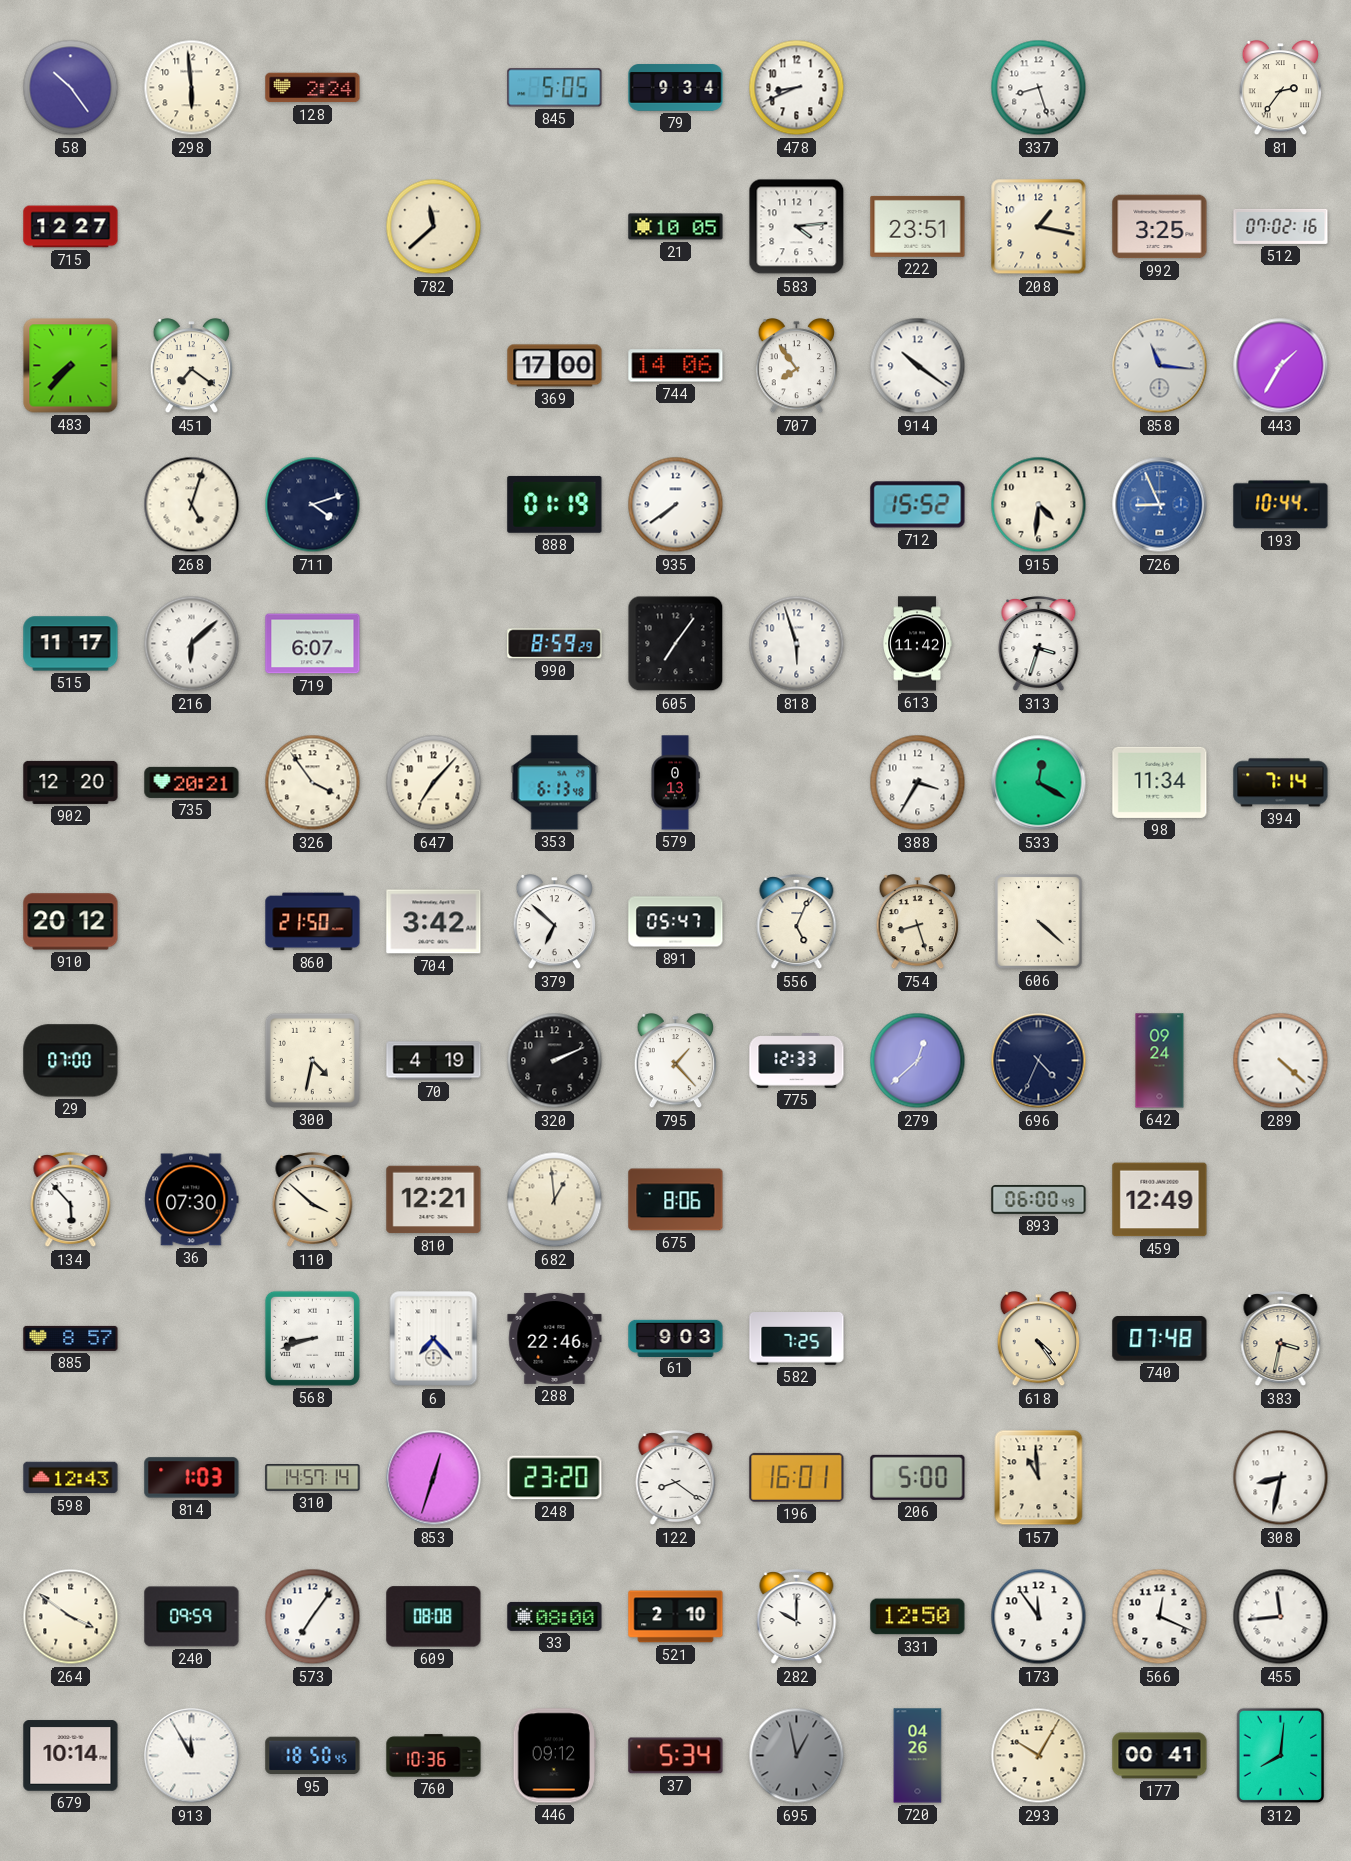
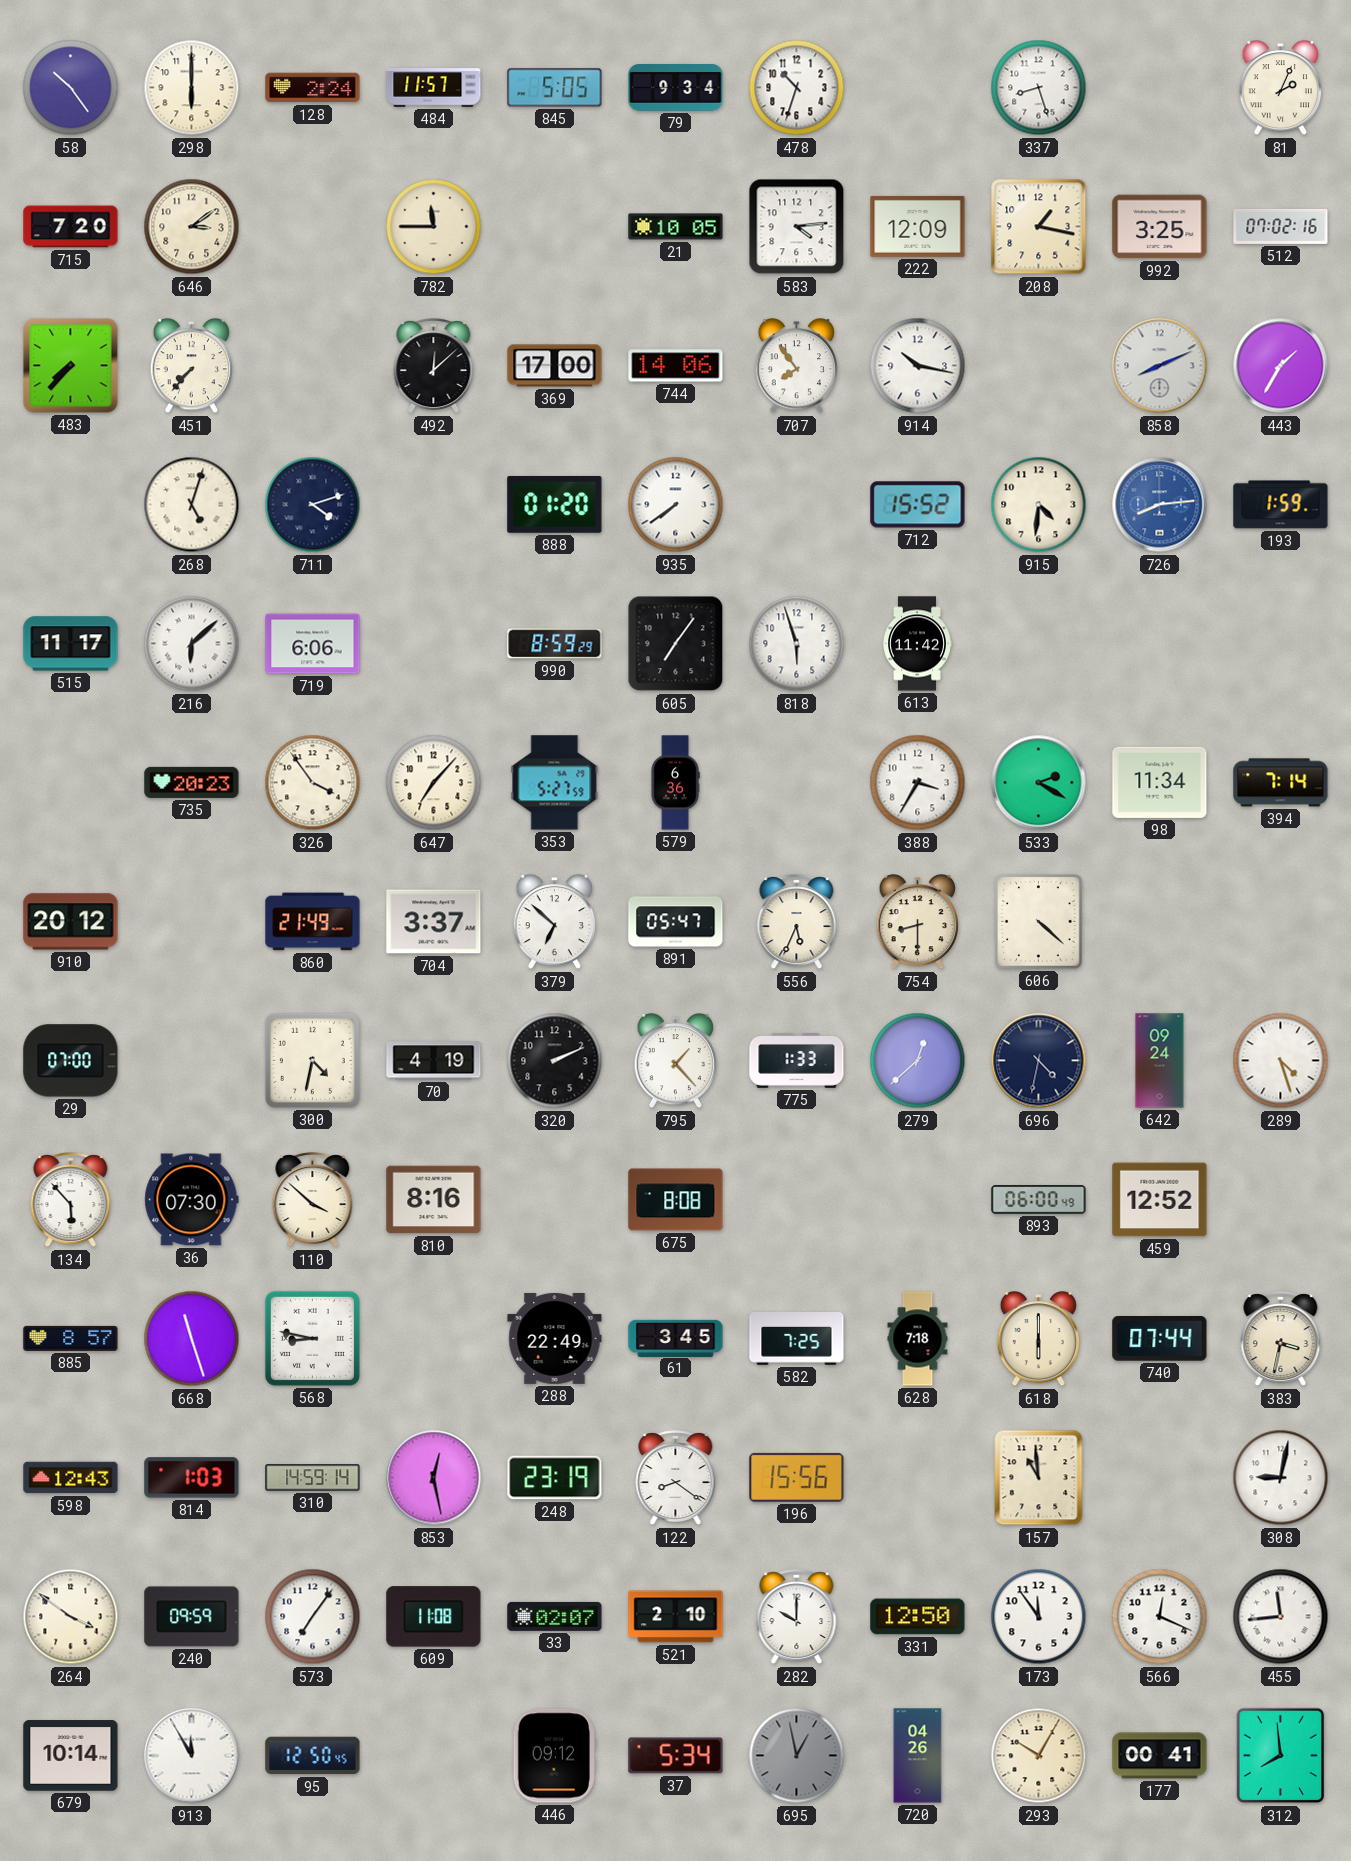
298: 5:59 -> 6:00 (192, 88)
484: none -> 11:57 (434, 88)
478: 8:41 -> 10:33 (797, 88)
81: 2:36 -> 2:04 (1280, 89)
715: 12:27 -> 7:20 (71, 227)
646: none -> 3:09 (192, 227)
782: 11:38 -> 11:45 (434, 227)
222: 23:51 -> 12:09 (918, 226)
451: 7:21 -> 7:37 (191, 367)
492: none -> 12:08 (434, 366)
914: 10:21 -> 10:17 (918, 366)
858: 11:16 -> 8:11 (1160, 366)
888: 01:19 -> 01:20 (555, 504)
726: 8:56 -> 8:14 (1160, 505)
193: 10:44 -> 1:59 (1281, 505)
719: 6:07 -> 6:06 (313, 644)
313: 3:33 -> none (1039, 644)
902: 12:20 -> none (71, 782)
735: 20:21 -> 20:23 (192, 782)
353: 6:13 -> 5:27 (555, 783)
579: 0:13 -> 6:36 (675, 783)
533: 12:20 -> 2:20 (1039, 783)
860: 21:50 -> 21:49 (313, 922)
704: 3:42 -> 3:37 (434, 922)
556: 5:04 -> 5:34 (797, 922)
754: 8:27 -> 8:30 (917, 923)
775: 12:33 -> 1:33 (797, 1061)
696: 4:34 -> 4:32 (1039, 1061)
289: 4:22 -> 4:27 (1281, 1061)
810: 12:21 -> 8:16 (434, 1200)
682: 12:59 -> none (555, 1200)
675: 8:06 -> 8:08 (676, 1200)
459: 12:49 -> 12:52 (1160, 1200)
668: none -> 11:27 (192, 1339)
568: 8:42 -> 8:47 (312, 1338)
6: 7:23 -> none (434, 1339)
288: 22:46 -> 22:49 (555, 1338)
61: 9:03 -> 3:45 (676, 1338)
628: none -> 7:18 (918, 1339)
618: 4:24 -> 6:00 (1038, 1340)
740: 07:48 -> 07:44 (1160, 1339)
310: 14:57 -> 14:59 (313, 1478)
853: 12:33 -> 12:28 (434, 1478)
248: 23:20 -> 23:19 (555, 1478)
196: 16:01 -> 15:56 (797, 1477)
206: 5:00 -> none (918, 1477)
308: 8:32 -> 9:02 (1281, 1478)
609: 08:08 -> 11:08 (434, 1617)
33: 08:00 -> 02:07 (555, 1616)
95: 18:50 -> 12:50 (313, 1756)
760: 10:36 -> none (434, 1756)
312: 8:01 -> 7:59 (1281, 1756)
